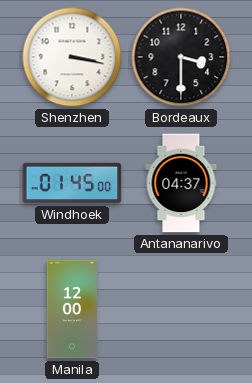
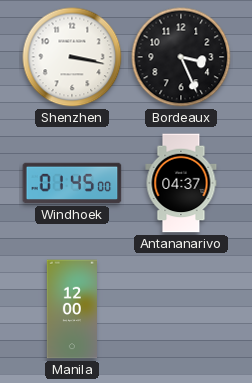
Bordeaux: 3:30 -> 3:26 (181, 57)
